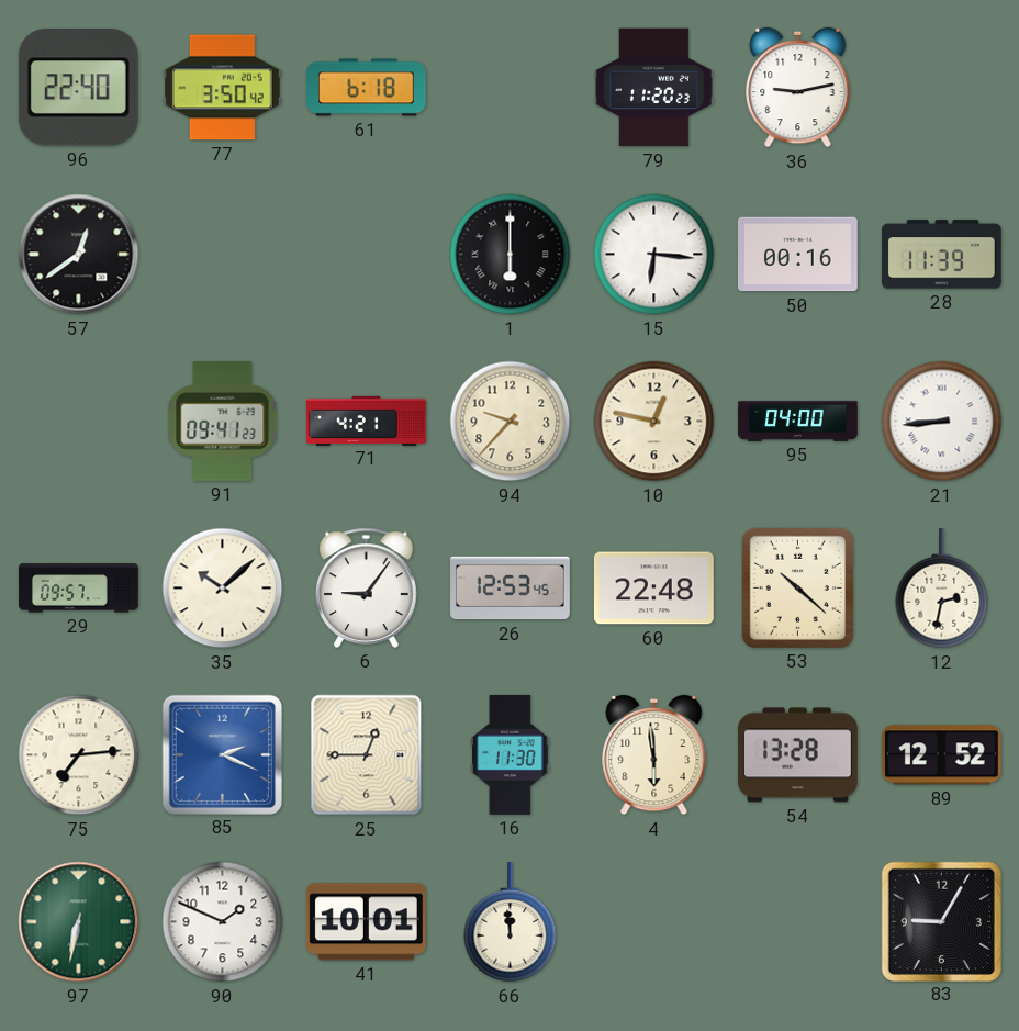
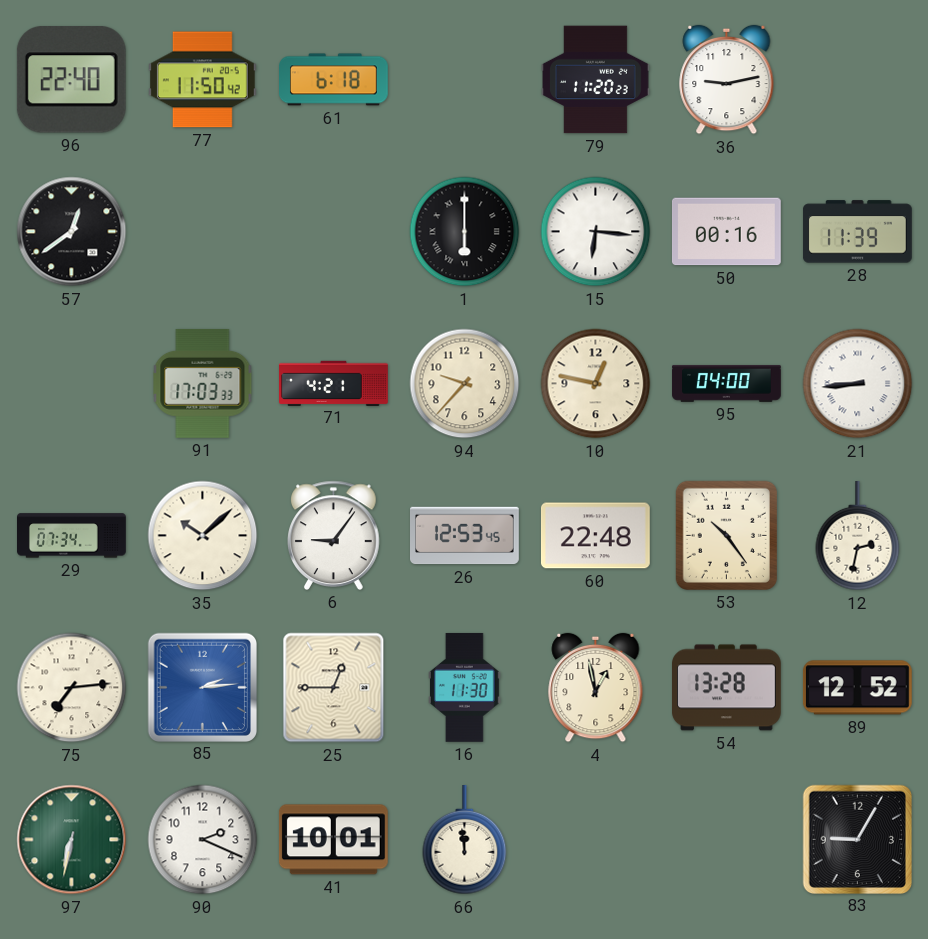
77: 3:50 -> 11:50 (202, 80)
91: 09:41 -> 17:03 (203, 383)
29: 09:57 -> 07:34 (72, 536)
53: 10:22 -> 10:24 (726, 535)
85: 2:19 -> 2:14 (202, 687)
4: 5:59 -> 12:58 (596, 688)
90: 1:49 -> 2:19 (203, 840)
